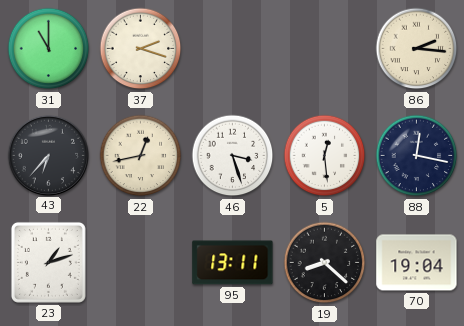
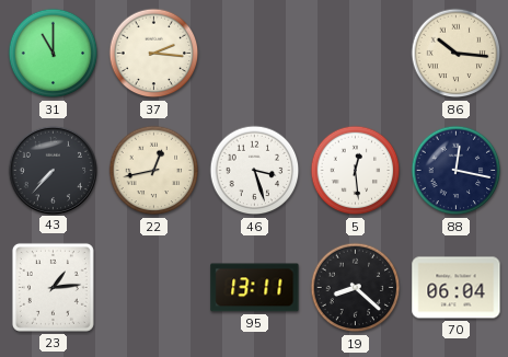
37: 2:18 -> 2:16 (154, 54)
86: 2:16 -> 10:16 (457, 54)
43: 6:37 -> 7:37 (53, 170)
23: 1:12 -> 1:14 (53, 287)
70: 19:04 -> 06:04 (457, 288)
